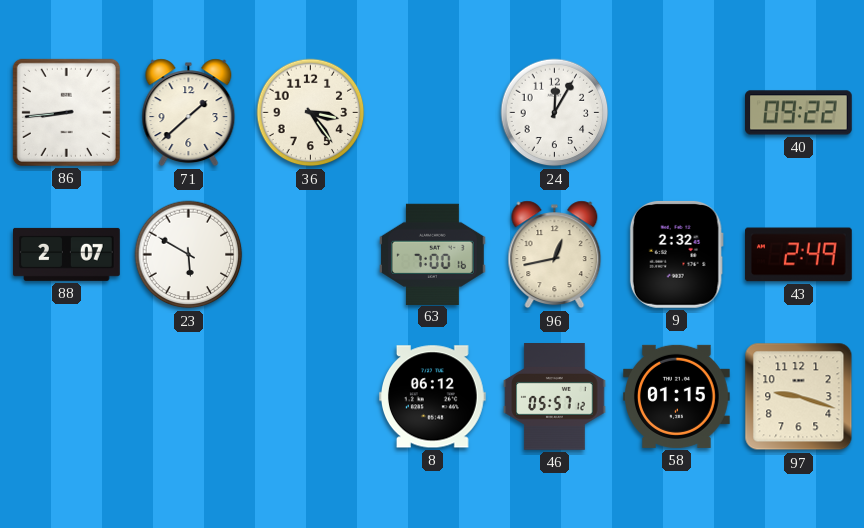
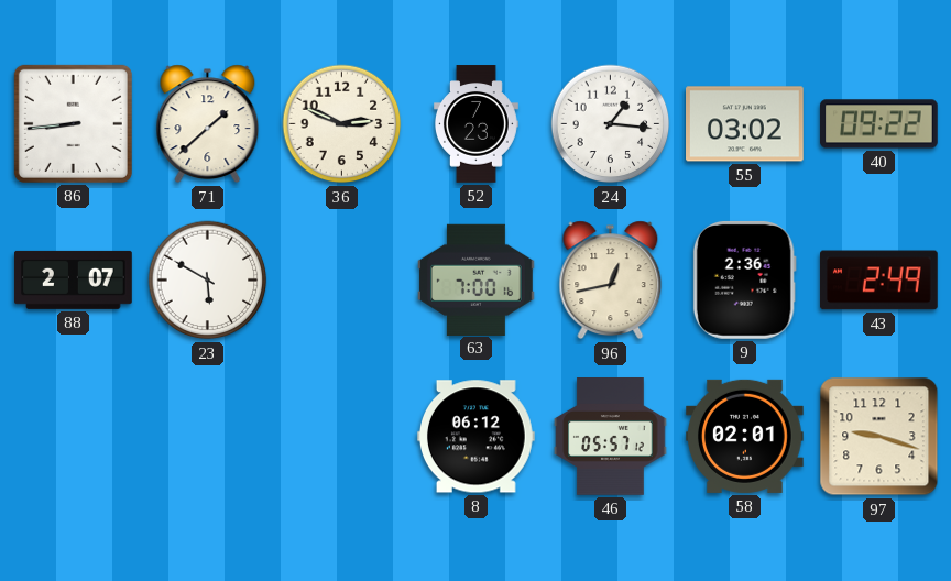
36: 3:24 -> 2:49 (342, 124)
52: none -> 7:23 (477, 124)
24: 12:05 -> 1:16 (611, 124)
55: none -> 03:02 (745, 124)
9: 2:32 -> 2:36 (744, 279)
58: 01:15 -> 02:01 (745, 436)
